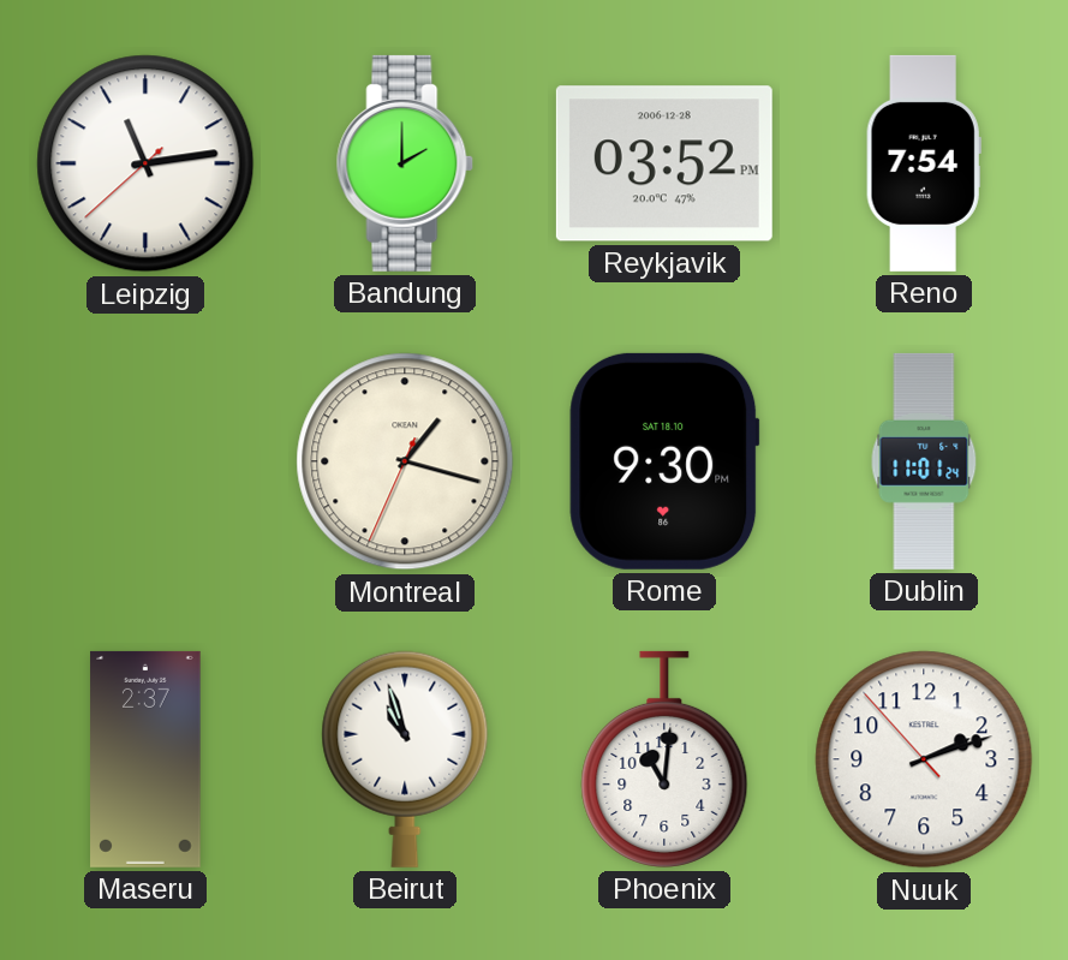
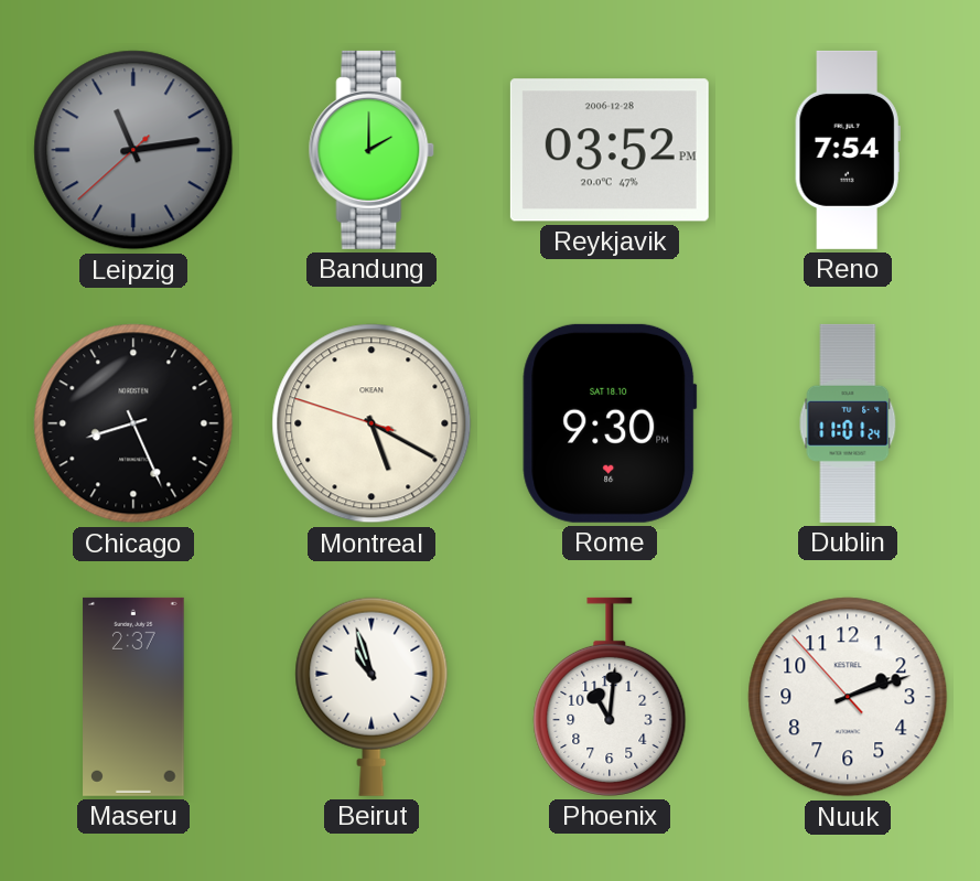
Leipzig dial: white -> grey (133, 150)
Chicago: none -> 8:26 (133, 423)
Montreal: 1:17 -> 5:19 (371, 423)
